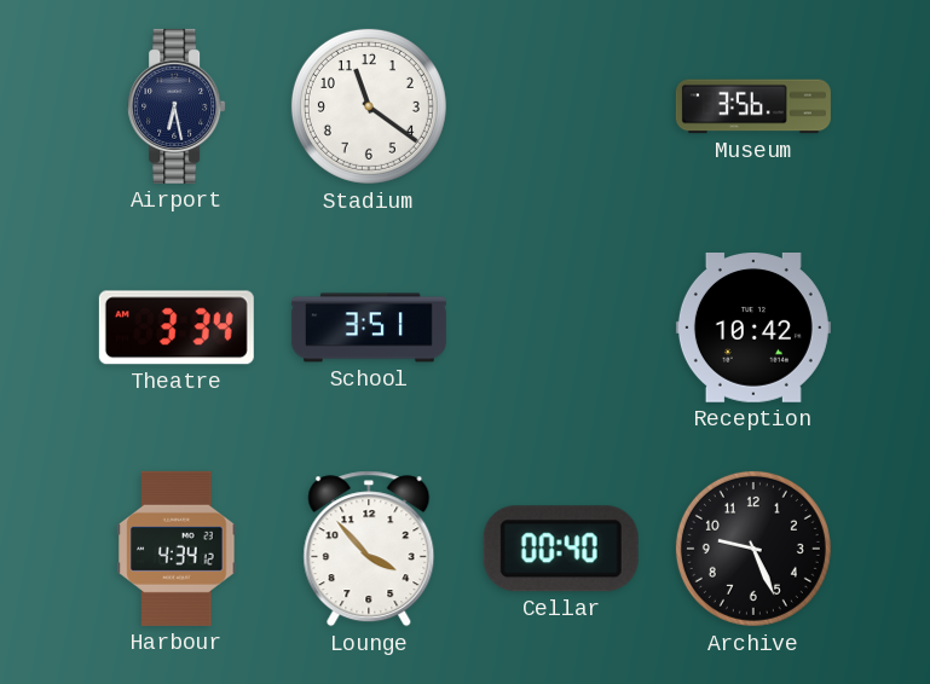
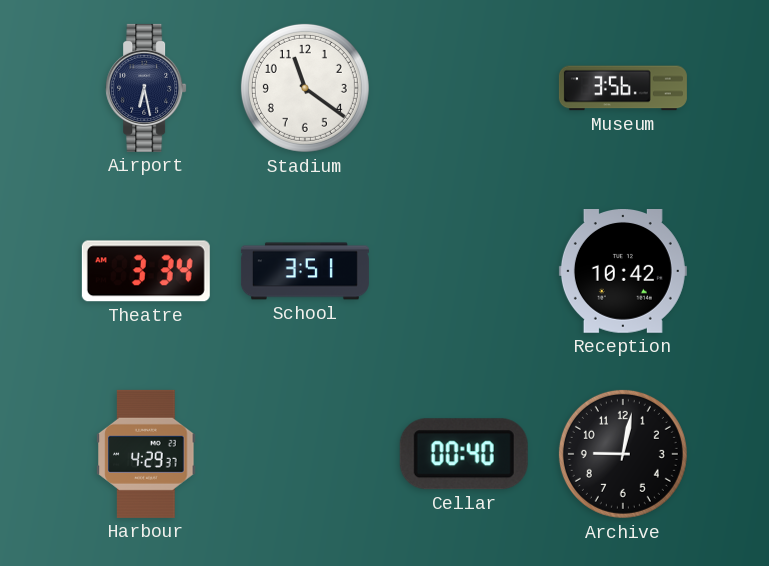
Harbour: 4:34 -> 4:29 (146, 454)
Lounge: 3:53 -> none (369, 549)
Archive: 9:26 -> 9:02 (623, 454)
